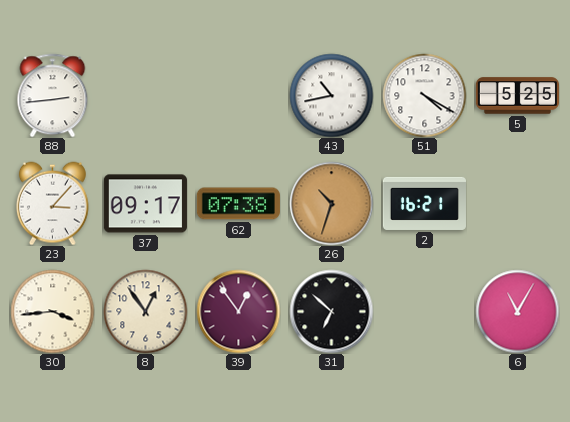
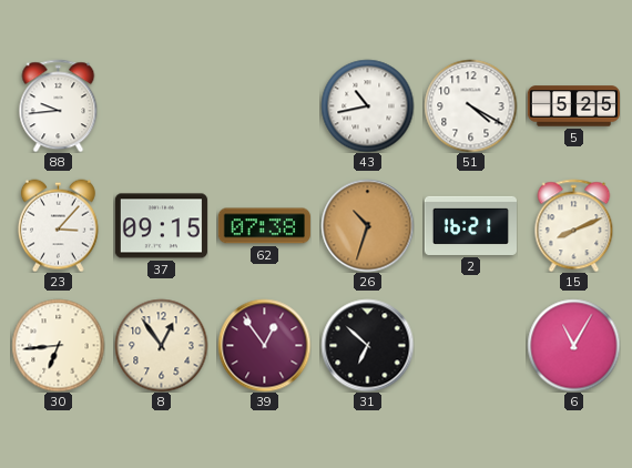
88: 2:44 -> 9:44 (59, 105)
37: 09:17 -> 09:15 (161, 226)
15: none -> 8:11 (574, 225)
30: 3:44 -> 6:44 (58, 345)
